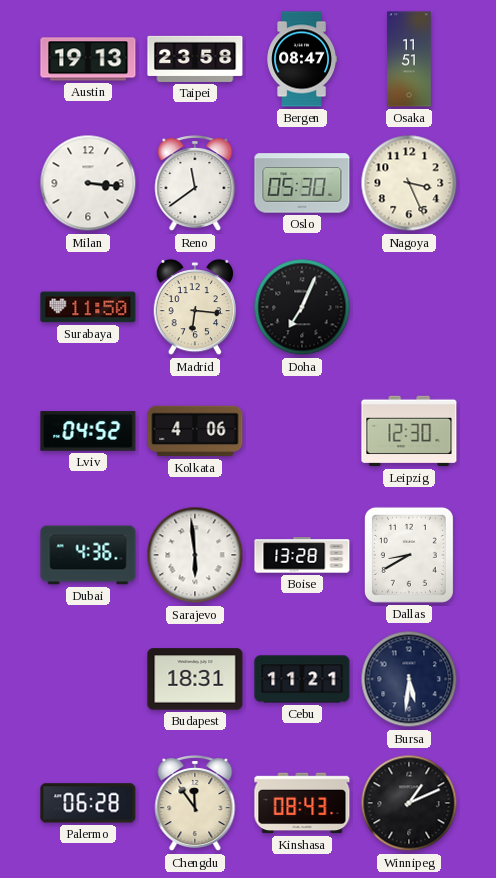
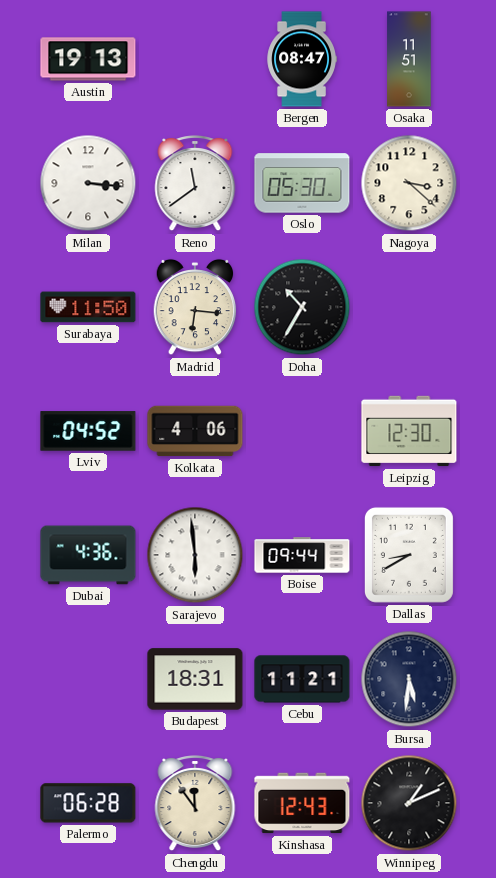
Taipei: 23:58 -> none (195, 59)
Nagoya: 3:26 -> 3:22 (409, 183)
Doha: 7:04 -> 10:35 (302, 307)
Boise: 13:28 -> 09:44 (302, 555)
Kinshasa: 08:43 -> 12:43 (302, 803)
